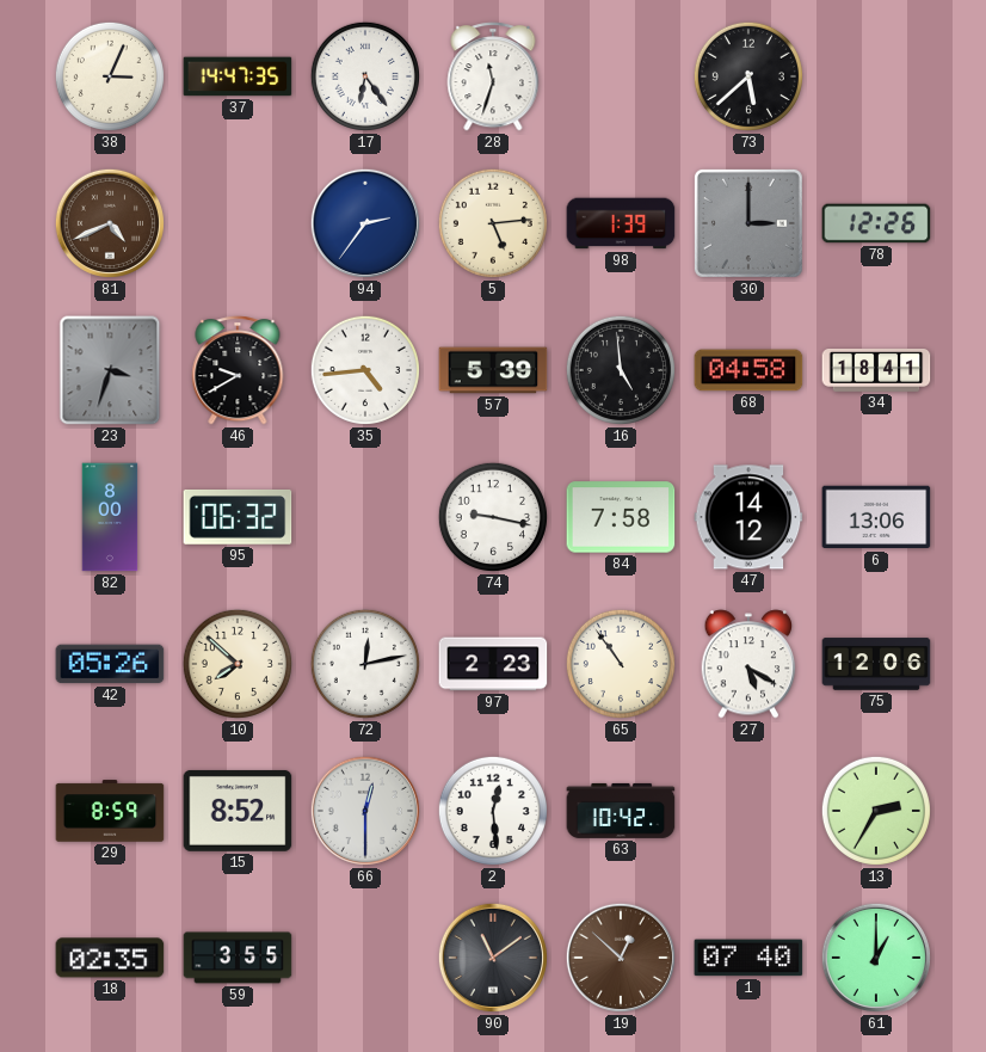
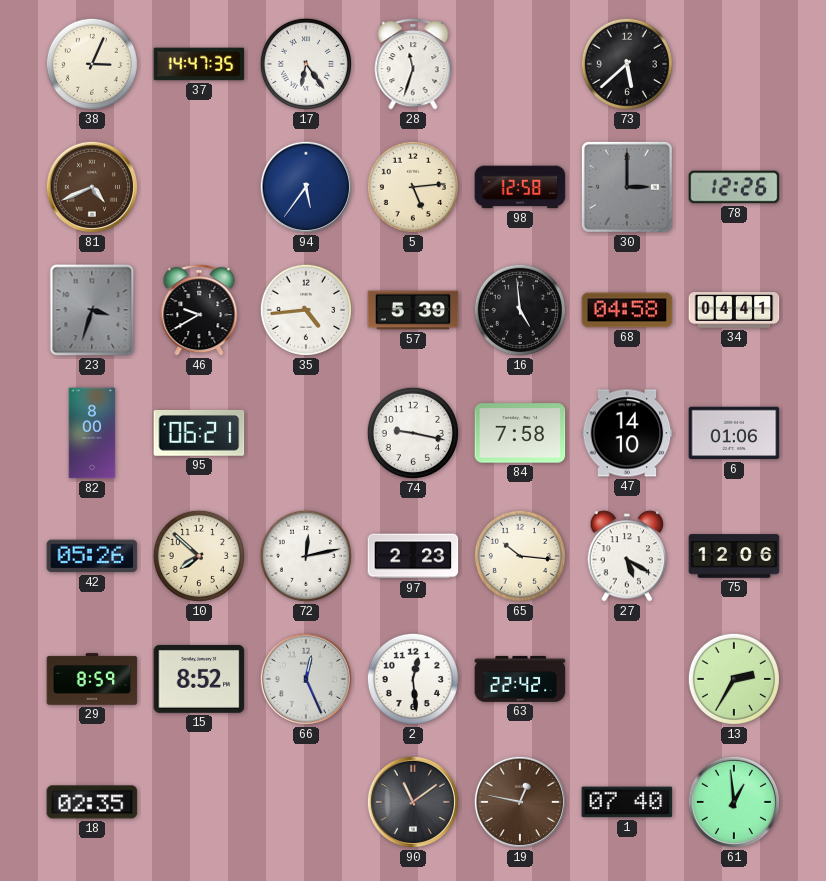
94: 2:36 -> 5:36 (306, 187)
98: 1:39 -> 12:58 (520, 187)
34: 18:41 -> 04:41 (734, 311)
95: 06:32 -> 06:21 (199, 433)
47: 14:12 -> 14:10 (627, 433)
6: 13:06 -> 01:06 (734, 433)
65: 10:54 -> 10:16 (520, 556)
66: 12:30 -> 12:26 (306, 679)
63: 10:42 -> 22:42 (520, 679)
59: 3:55 -> none (238, 958)
19: 12:52 -> 12:47 (520, 802)
61: 1:00 -> 12:59 (734, 802)
